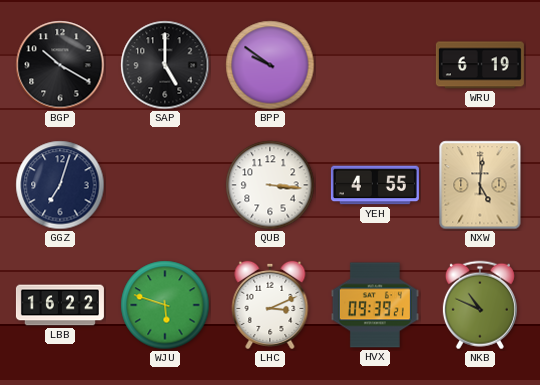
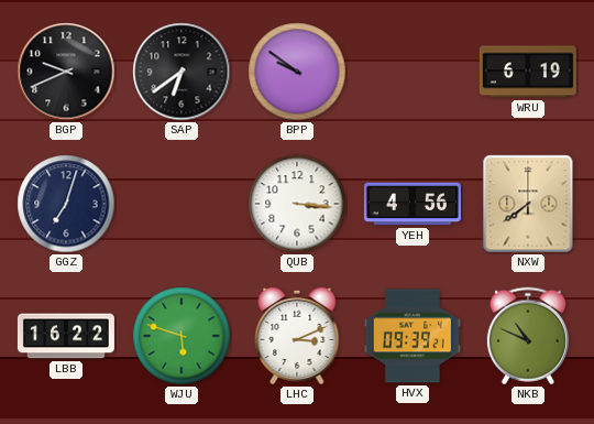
BGP: 10:20 -> 9:41 (66, 72)
SAP: 5:00 -> 6:39 (182, 72)
YEH: 4:55 -> 4:56 (413, 204)
NXW: 5:01 -> 7:39 (528, 204)
